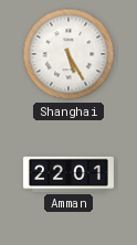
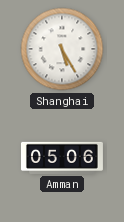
Amman: 22:01 -> 05:06 (62, 158)
